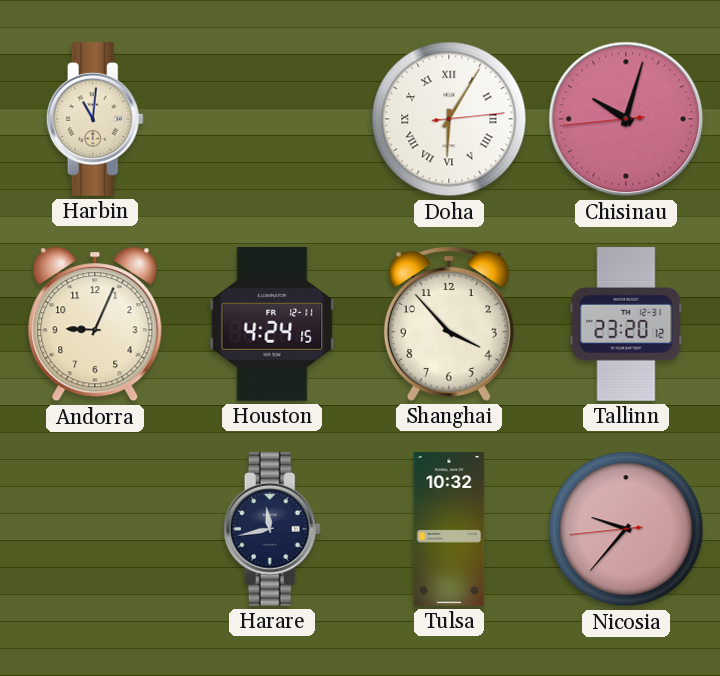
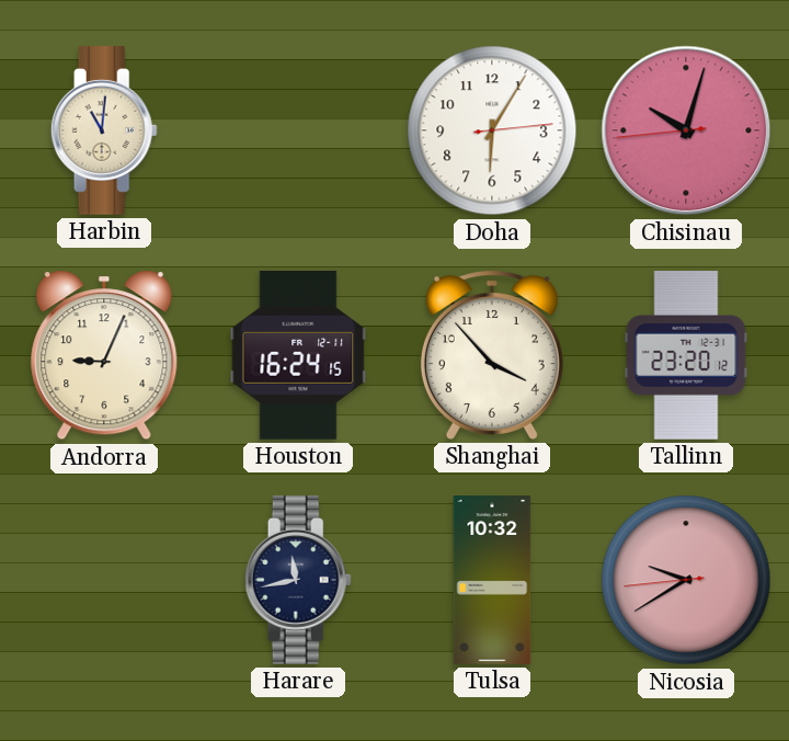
Doha numerals: Roman -> Arabic (492, 130)
Houston: 4:24 -> 16:24 (298, 356)
Nicosia: 9:36 -> 9:39 (686, 580)
